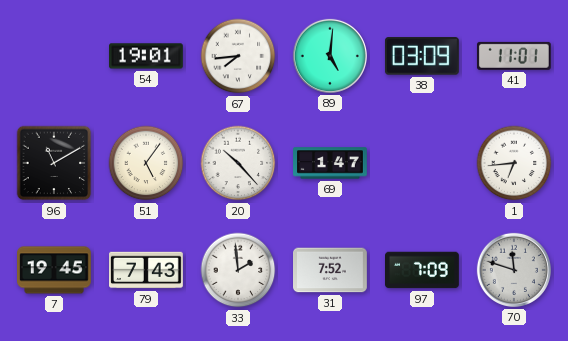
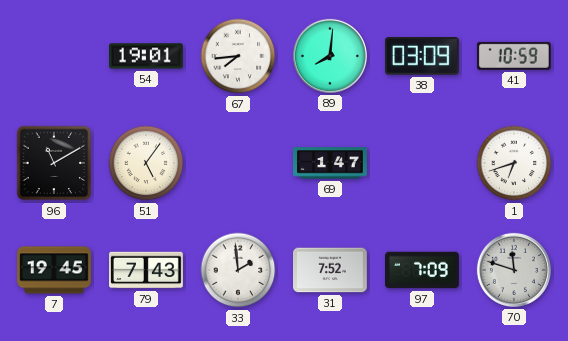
89: 5:01 -> 8:01 (330, 56)
41: 11:01 -> 10:59 (514, 56)
20: 10:23 -> none (238, 163)
1: 6:44 -> 6:42 (514, 163)
